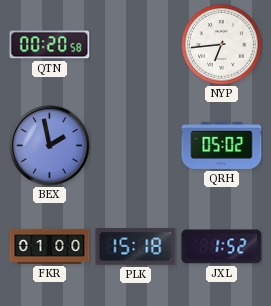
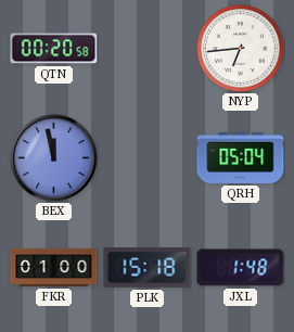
BEX: 1:58 -> 11:58 (54, 158)
QRH: 05:02 -> 05:04 (241, 157)
JXL: 1:52 -> 1:48 (241, 268)
